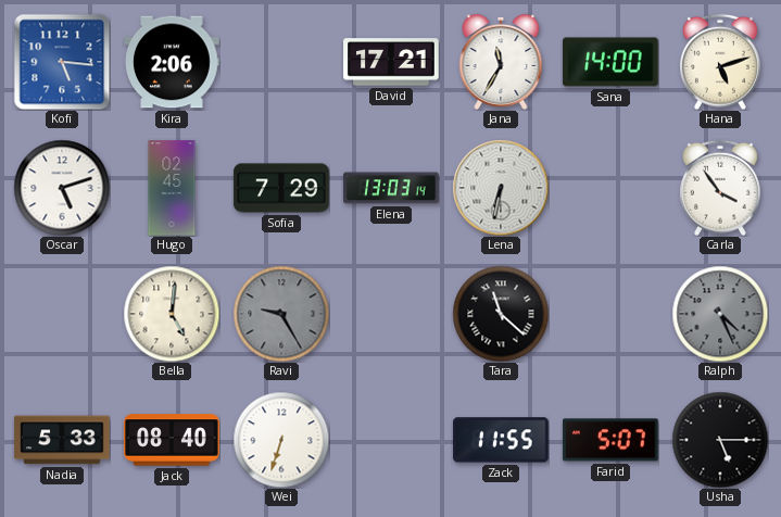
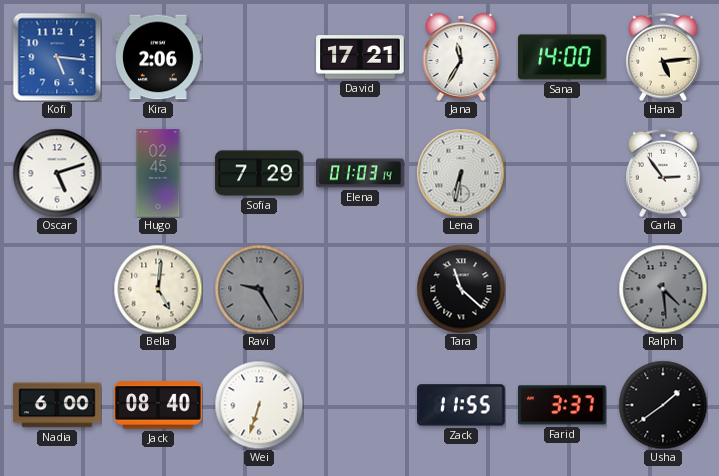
Hana: 5:12 -> 5:14 (664, 57)
Elena: 13:03 -> 01:03 (360, 173)
Carla: 3:54 -> 2:54 (664, 173)
Ralph: 4:26 -> 4:29 (663, 289)
Nadia: 5:33 -> 6:00 (57, 405)
Farid: 5:07 -> 3:37 (563, 405)
Usha: 5:15 -> 1:39 (663, 405)
